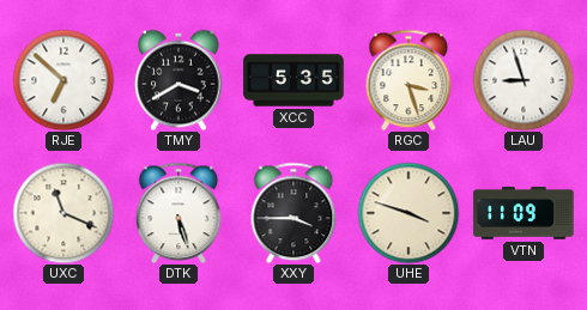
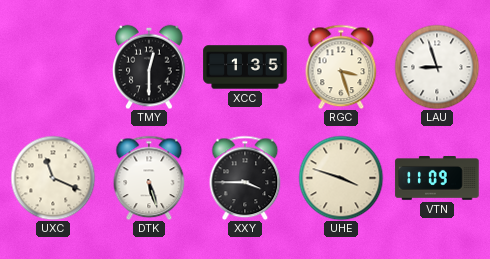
RJE: 6:52 -> none (63, 80)
TMY: 3:40 -> 12:30 (149, 67)
XCC: 5:35 -> 1:35 (245, 67)
